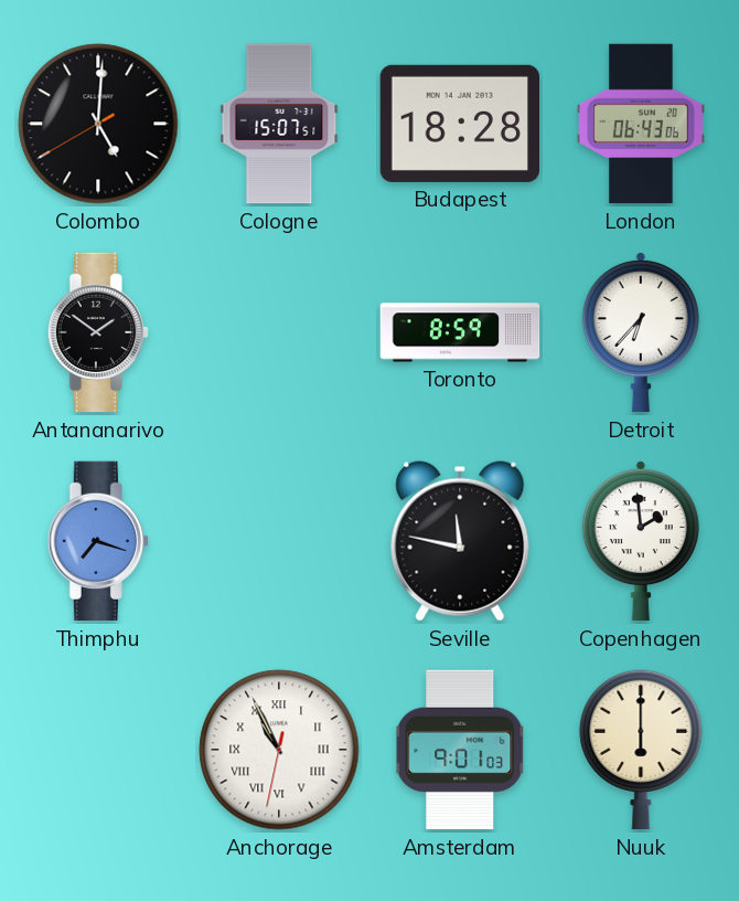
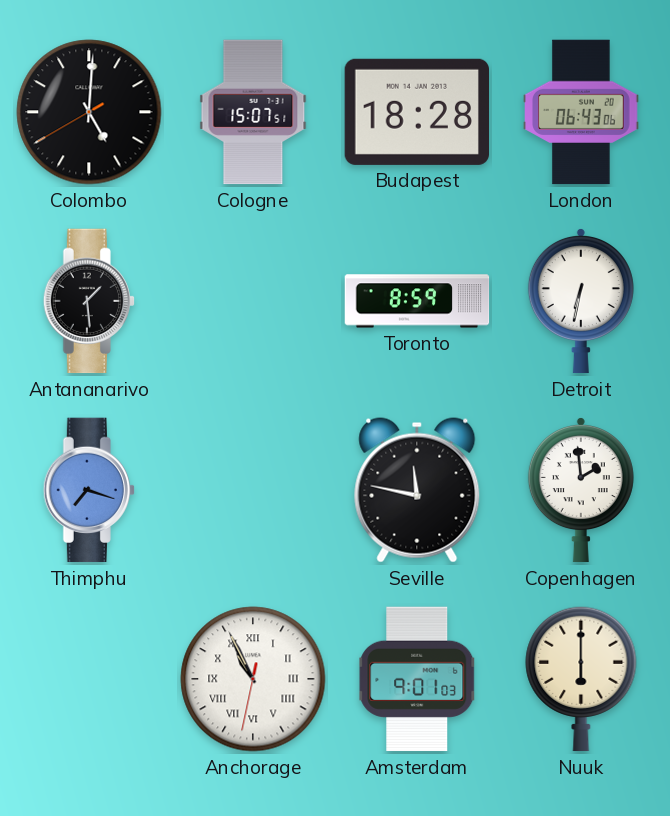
Antananarivo: 1:51 -> 1:29 (88, 301)
Detroit: 6:37 -> 6:32 (581, 301)
